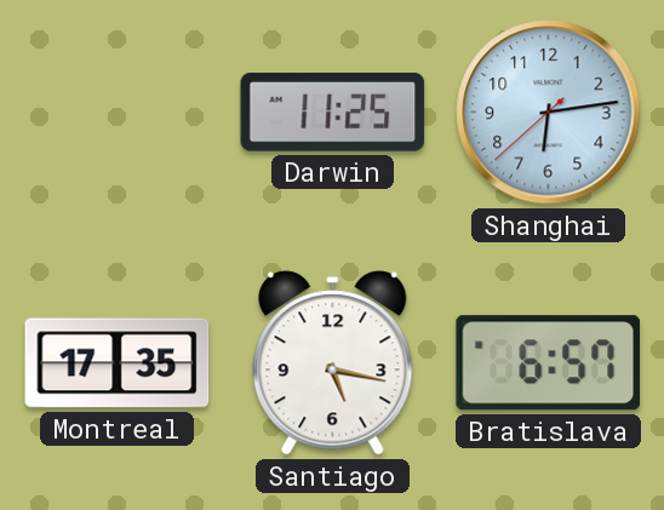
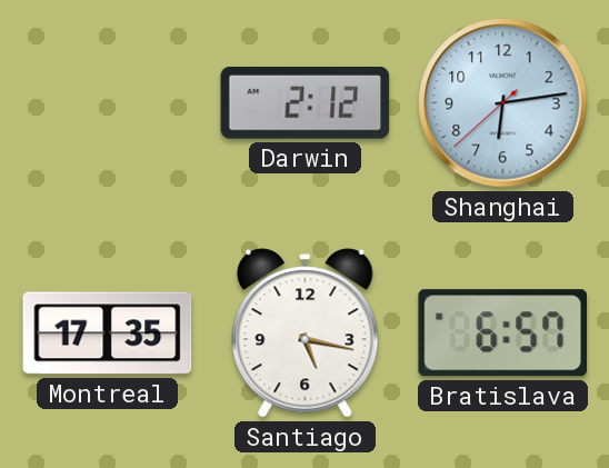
Darwin: 11:25 -> 2:12 (306, 102)
